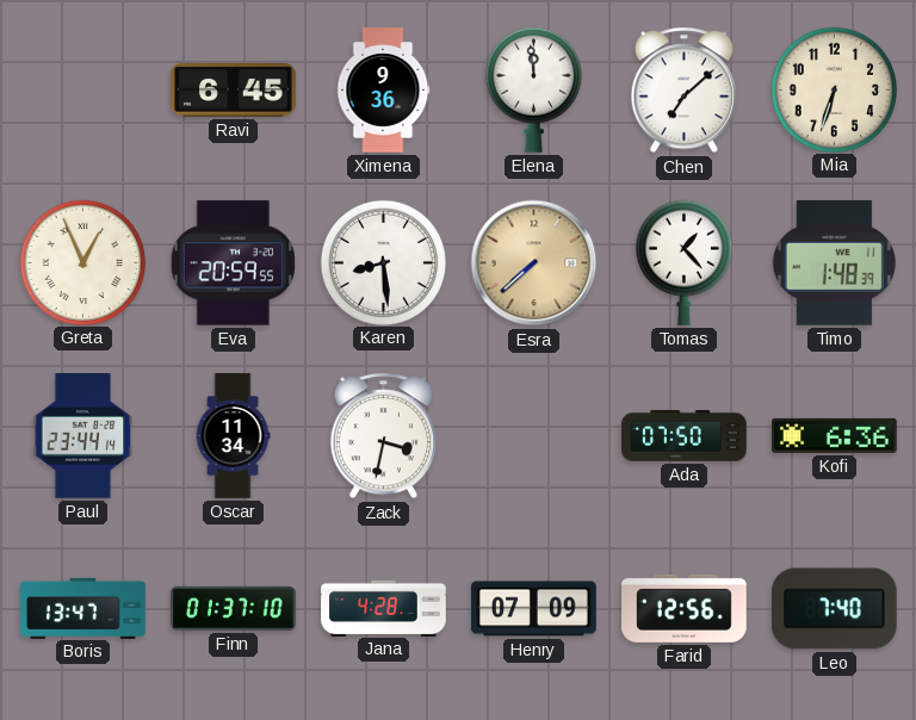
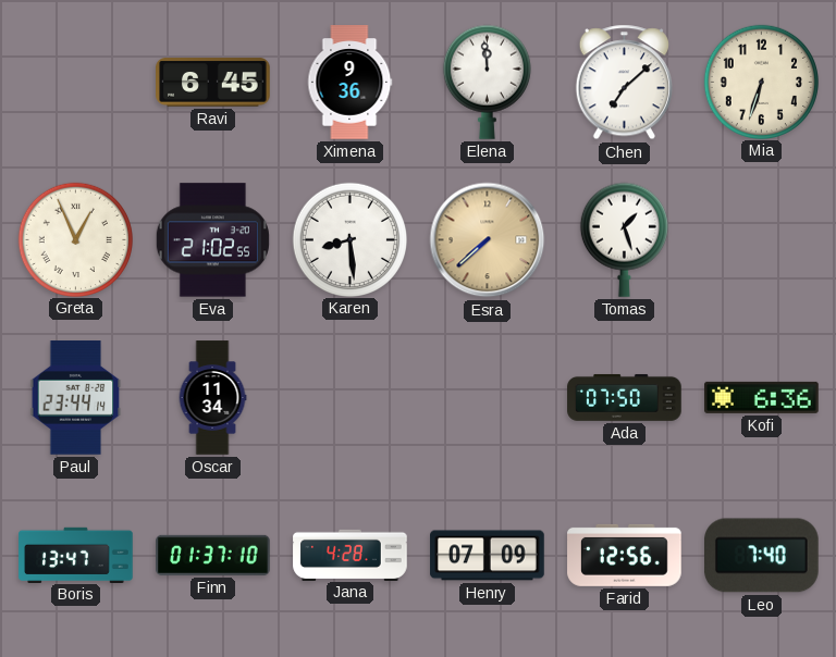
Eva: 20:59 -> 21:02 (212, 240)
Tomas: 1:23 -> 1:27 (624, 239)
Timo: 1:48 -> none (834, 263)
Zack: 3:32 -> none (383, 436)
